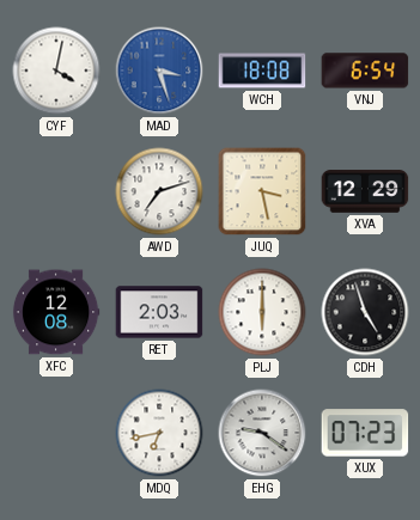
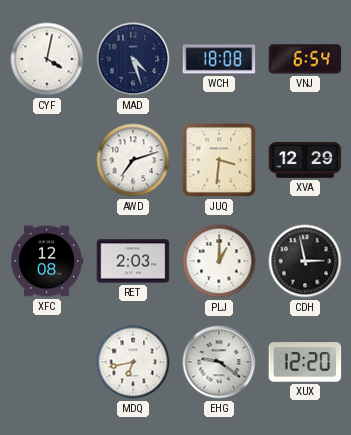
MAD: 3:27 -> 4:27 (133, 59)
MAD dial: blue -> navy (133, 59)
JUQ: 3:28 -> 3:31 (219, 160)
PLJ: 6:00 -> 1:00 (219, 261)
CDH: 4:57 -> 2:58 (305, 261)
XUX: 07:23 -> 12:20 (305, 362)
